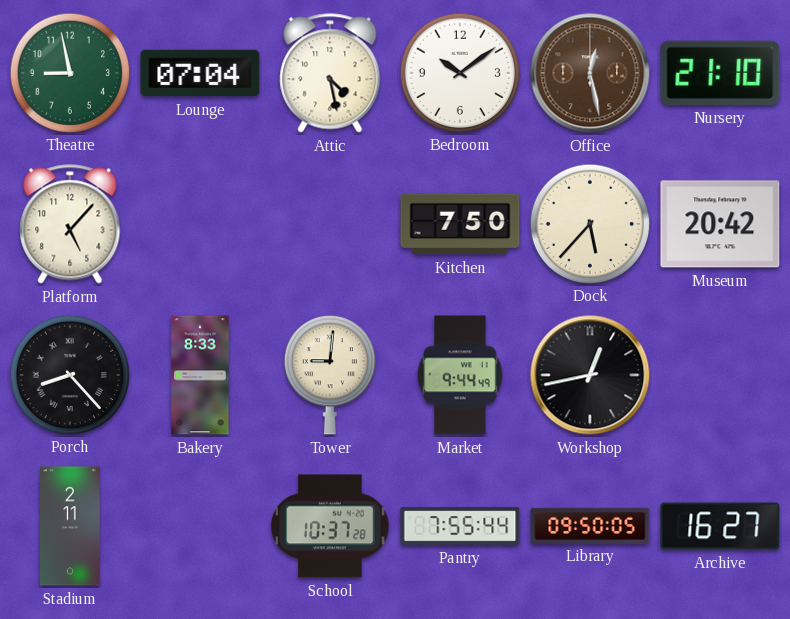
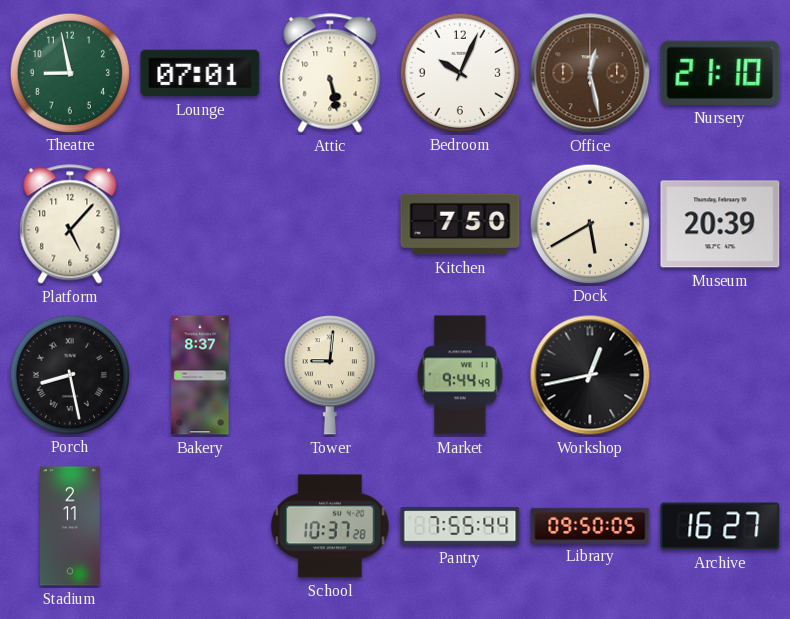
Lounge: 07:04 -> 07:01 (200, 73)
Attic: 4:28 -> 5:28 (330, 73)
Bedroom: 10:09 -> 10:04 (459, 72)
Dock: 5:37 -> 5:40 (589, 223)
Museum: 20:42 -> 20:39 (720, 224)
Porch: 8:23 -> 8:28 (69, 374)
Bakery: 8:33 -> 8:37 (200, 375)
